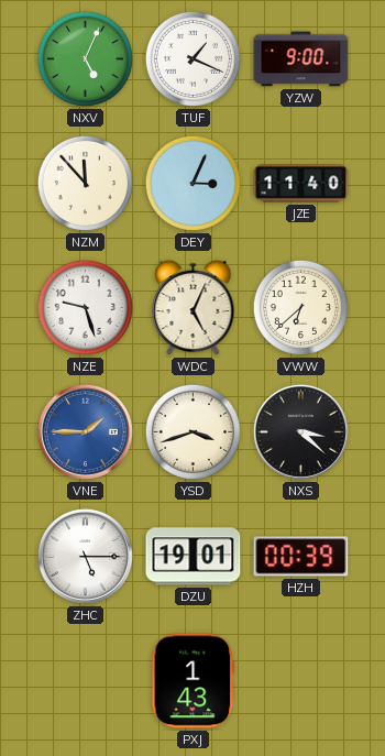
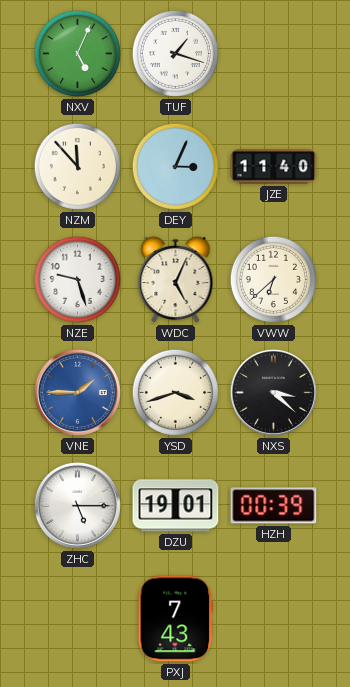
TUF: 1:19 -> 1:18 (175, 53)
YZW: 9:00 -> none (301, 59)
PXJ: 1:43 -> 7:43 (176, 619)
